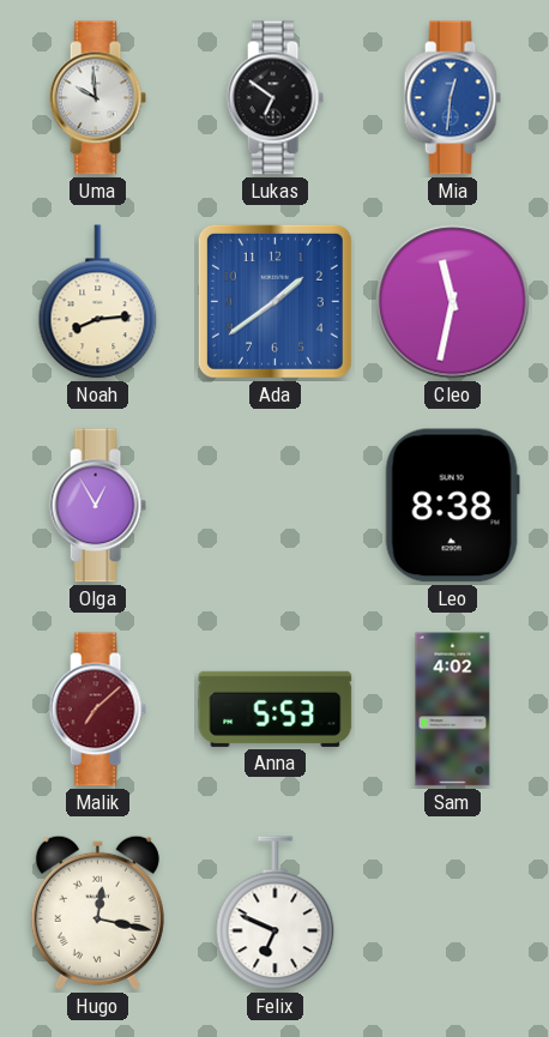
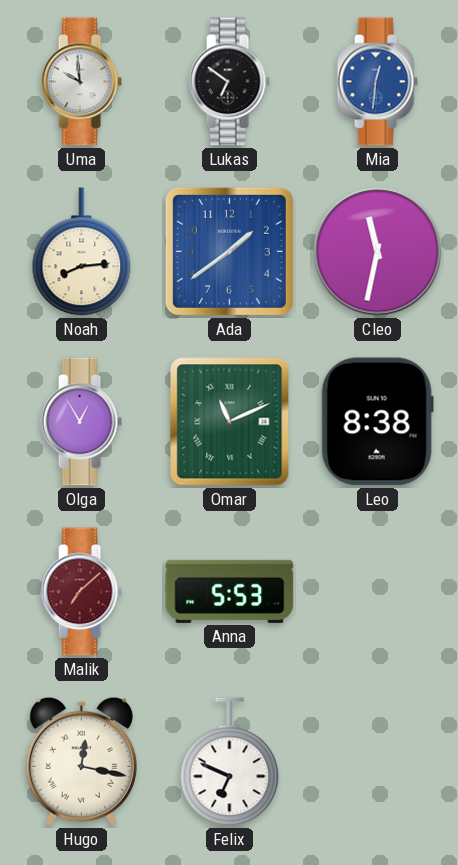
Omar: none -> 11:11 (230, 422)
Sam: 4:02 -> none (453, 710)
